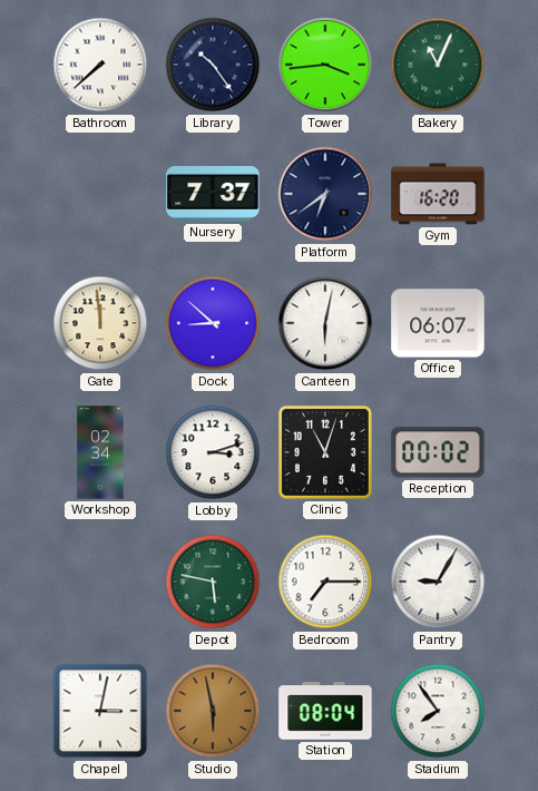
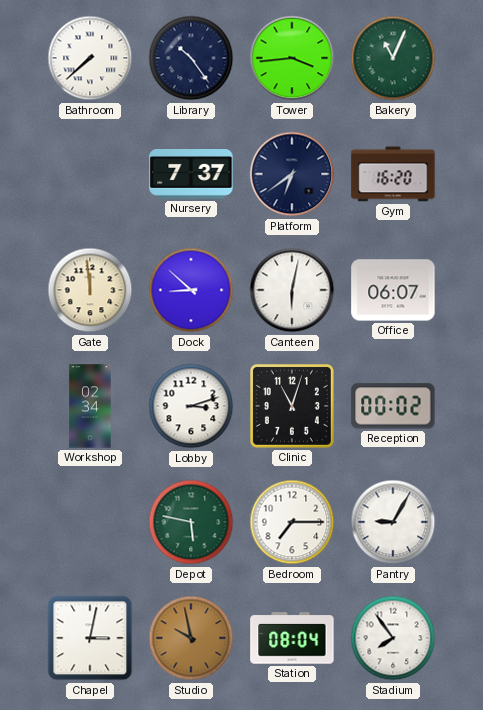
Studio: 5:58 -> 9:58 (191, 638)
